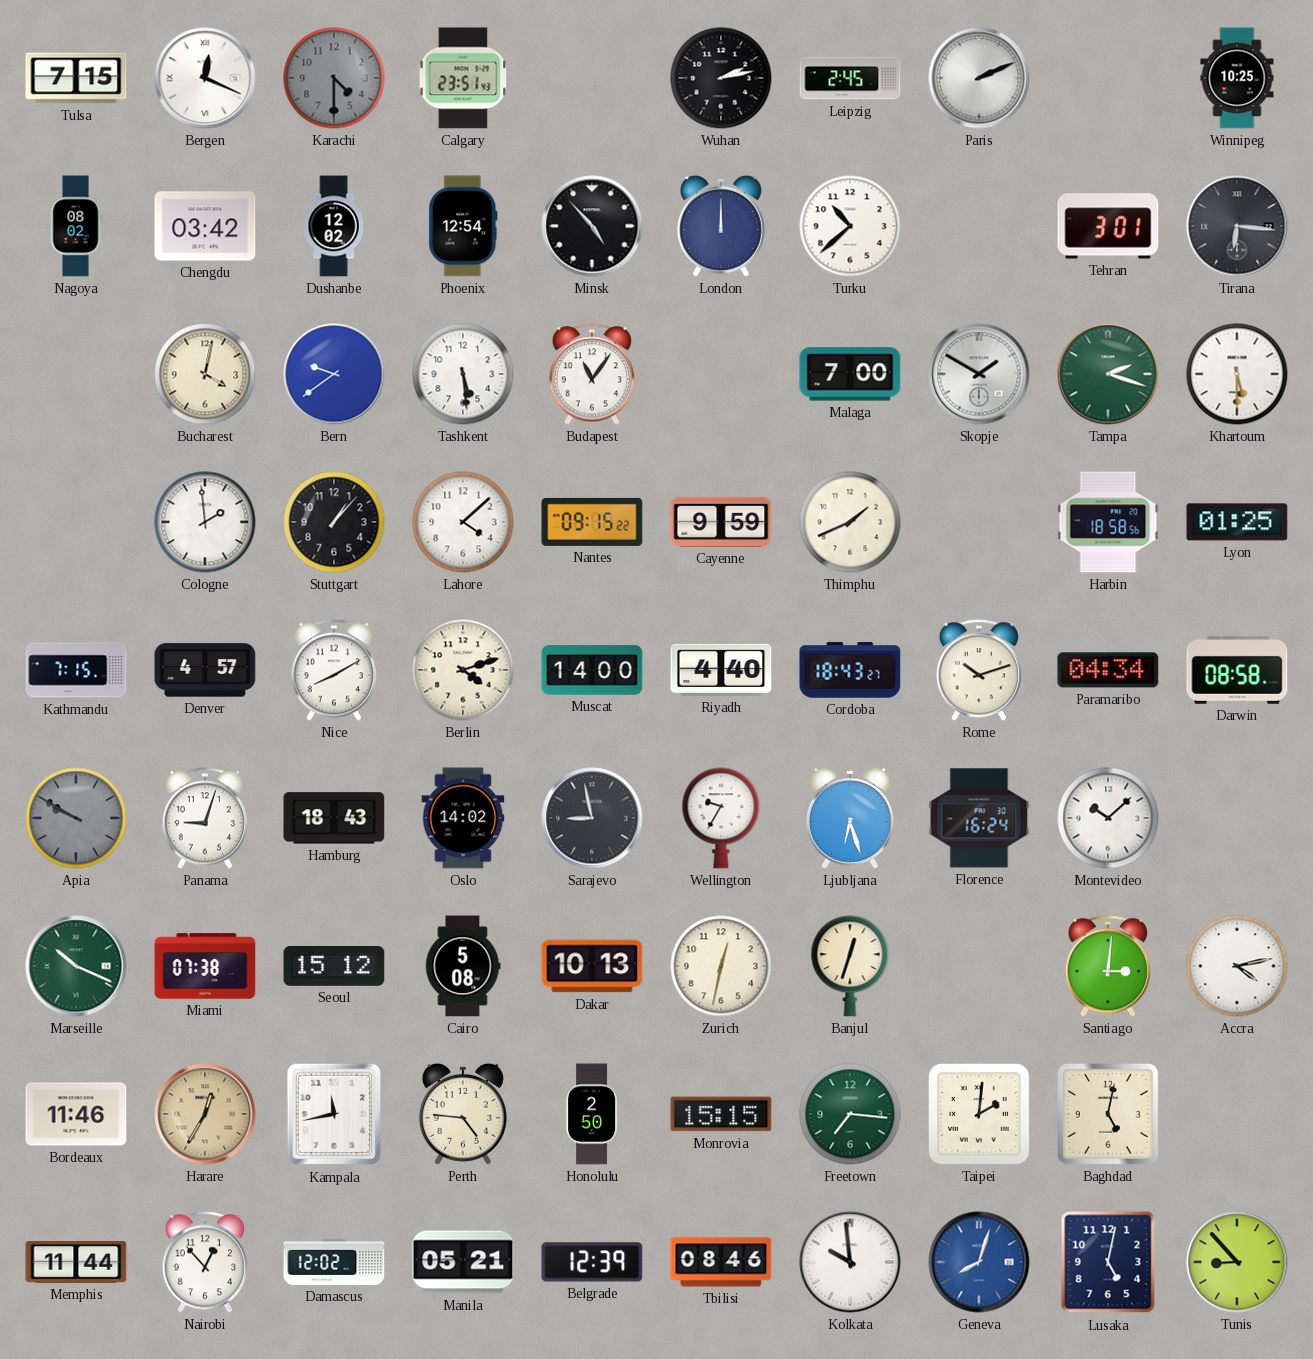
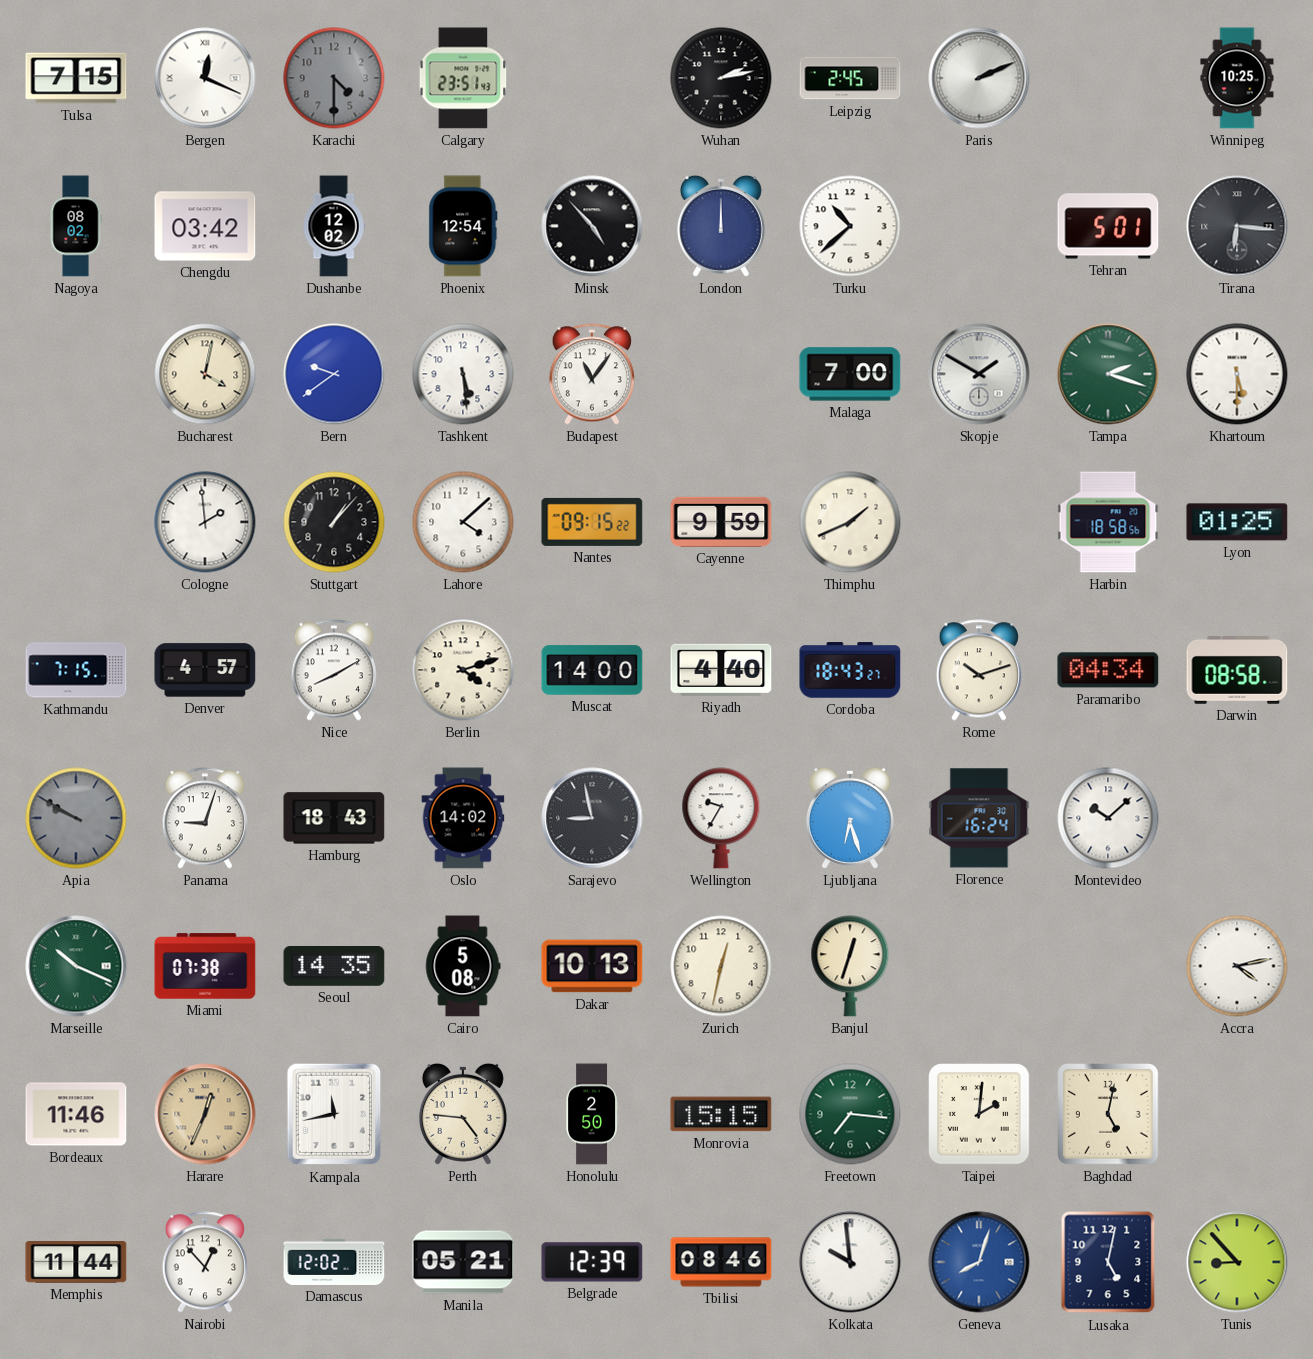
Tehran: 3:01 -> 5:01 (1108, 226)
Seoul: 15:12 -> 14:35 (334, 967)
Santiago: 3:01 -> none (1108, 966)
Harare: 12:35 -> 12:34 (205, 1114)
